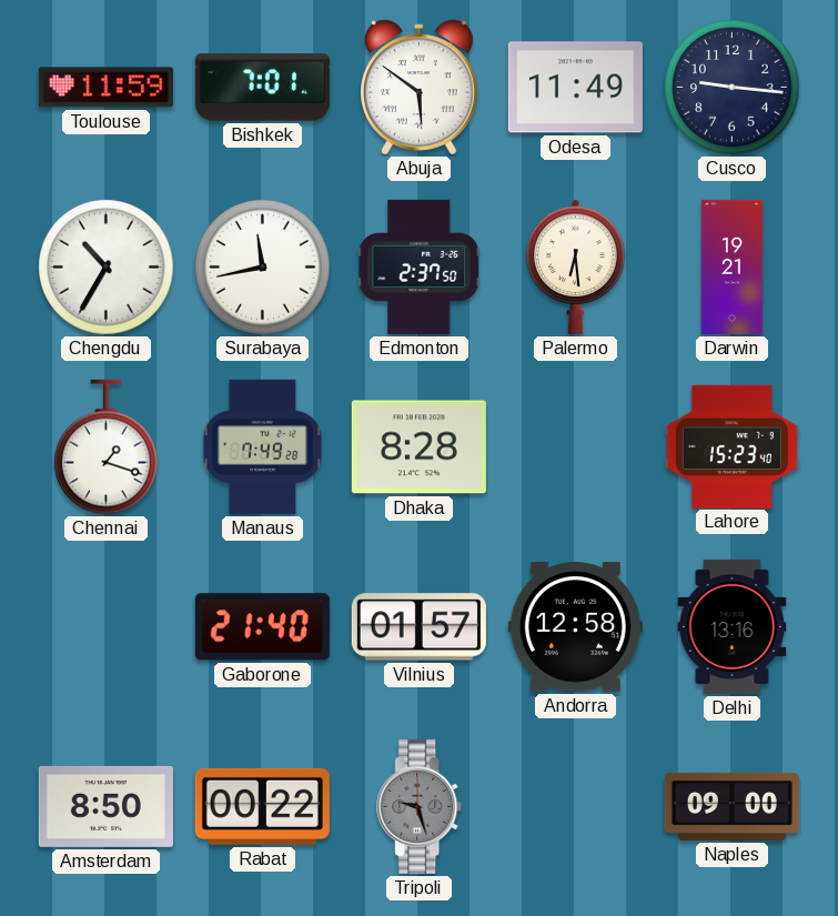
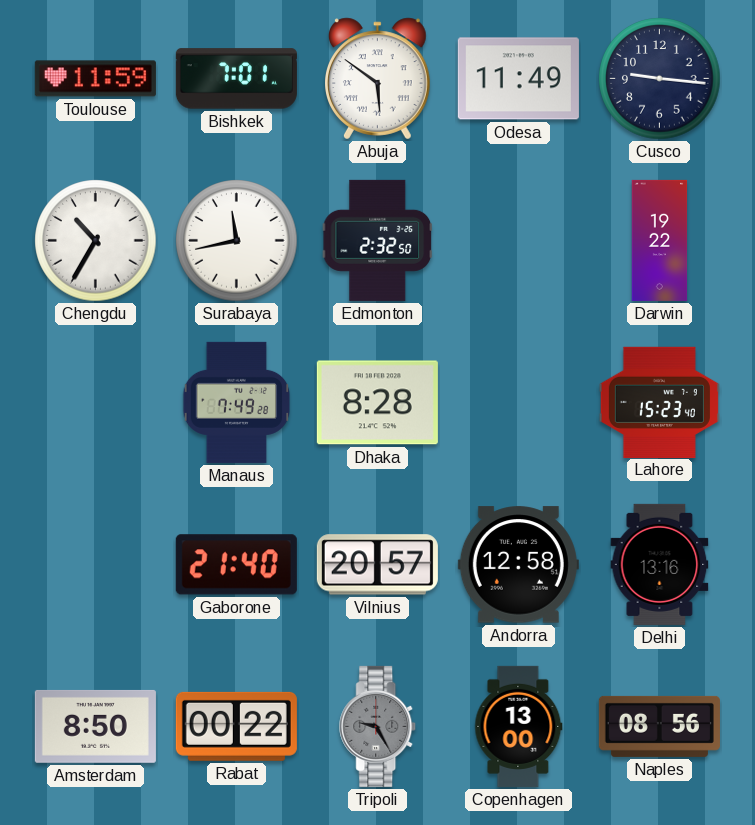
Edmonton: 2:37 -> 2:32 (378, 240)
Palermo: 6:29 -> none (576, 266)
Darwin: 19:21 -> 19:22 (660, 240)
Chennai: 1:18 -> none (107, 447)
Vilnius: 01:57 -> 20:57 (377, 565)
Tripoli: 9:27 -> 9:25 (378, 726)
Copenhagen: none -> 13:00 (519, 726)
Naples: 09:00 -> 08:56 (659, 726)
